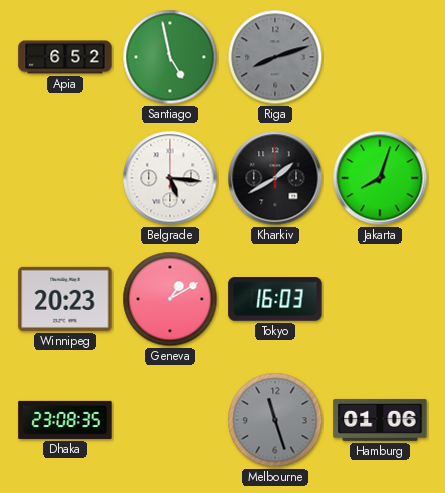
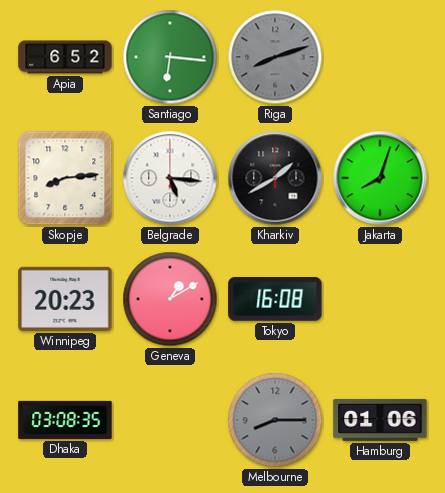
Santiago: 4:58 -> 6:16 (170, 57)
Skopje: none -> 8:14 (65, 178)
Tokyo: 16:03 -> 16:08 (275, 299)
Dhaka: 23:08 -> 03:08 (65, 420)
Melbourne: 11:27 -> 8:15 (275, 420)
